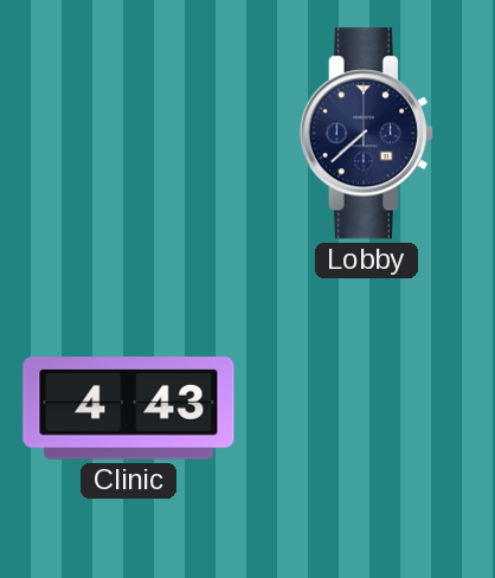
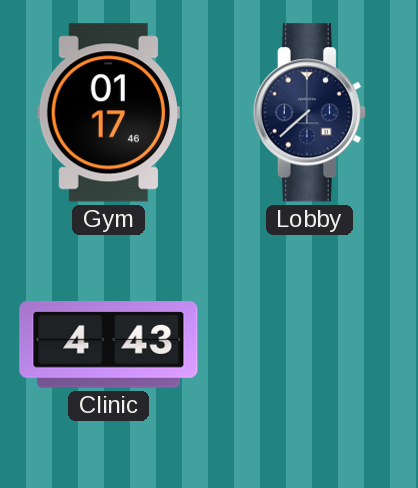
Gym: none -> 01:17 (108, 113)
